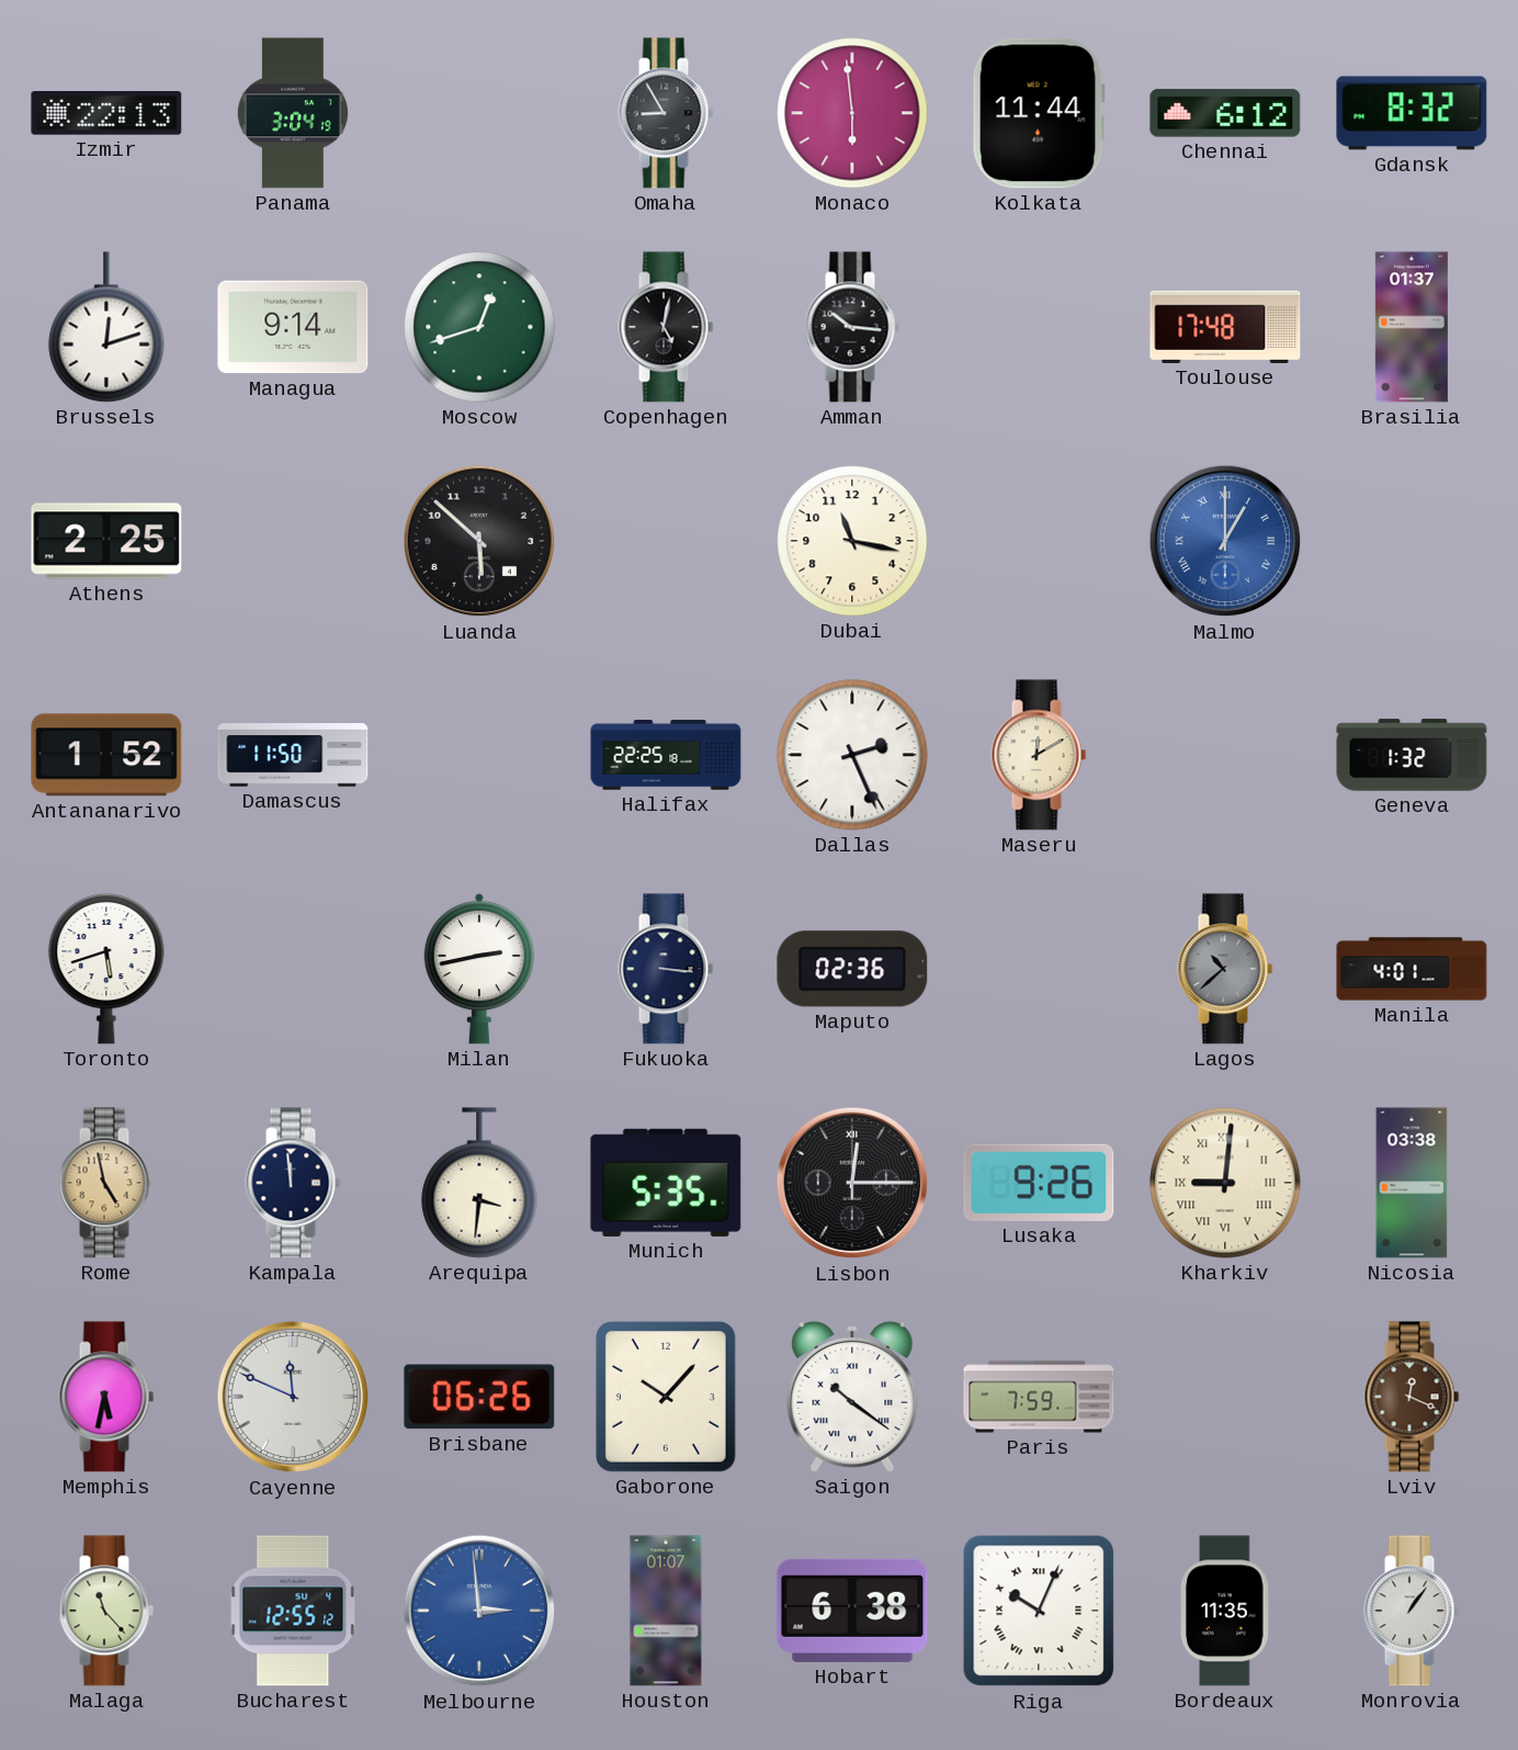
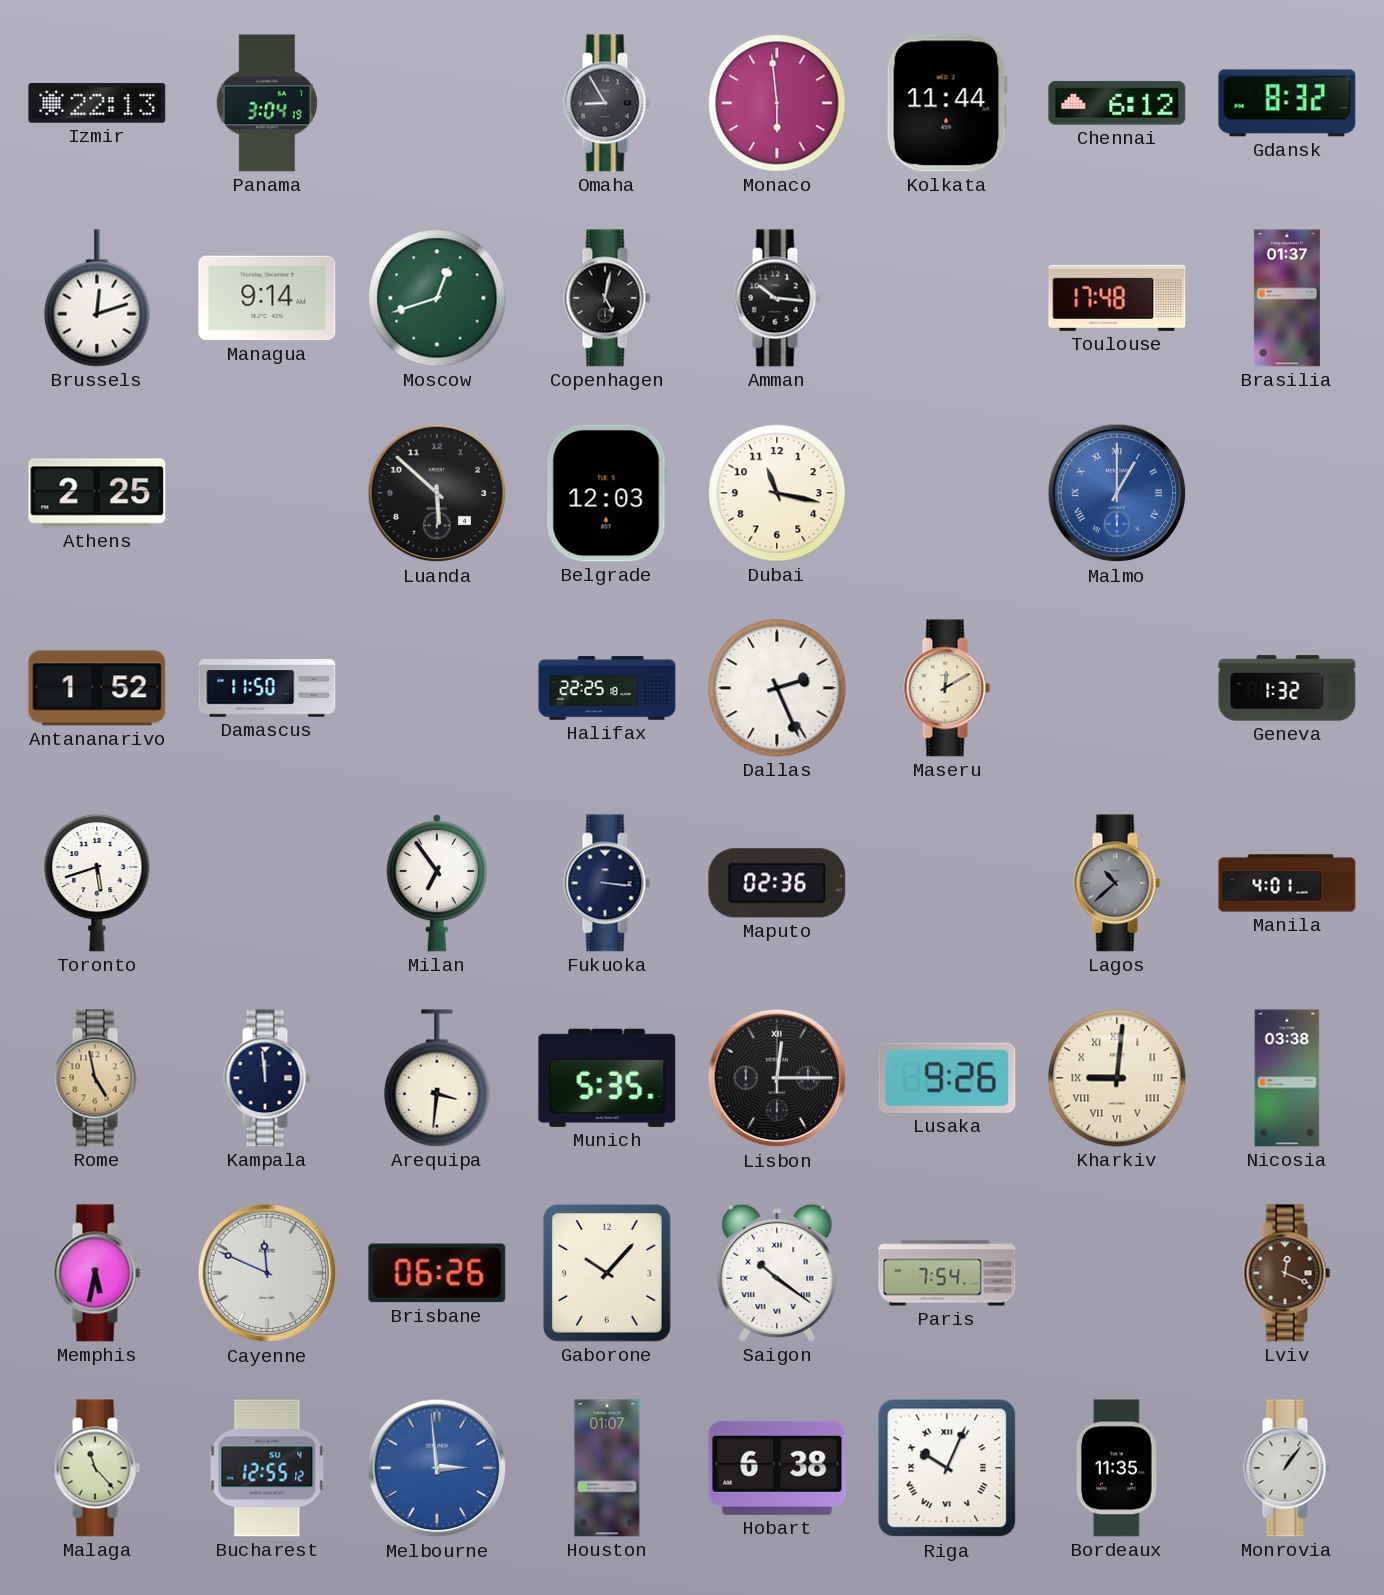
Belgrade: none -> 12:03 (607, 493)
Milan: 2:43 -> 6:54 (437, 883)
Paris: 7:59 -> 7:54 (947, 1273)
